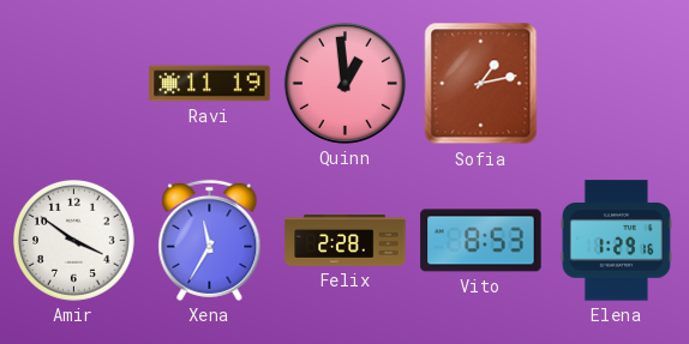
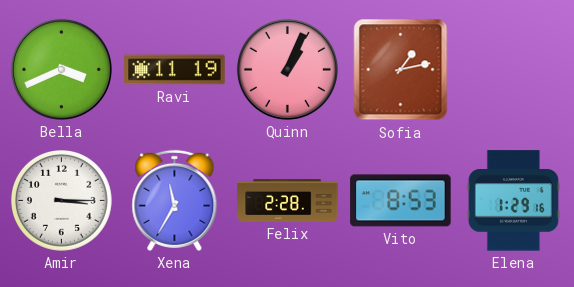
Bella: none -> 3:41 (61, 69)
Quinn: 12:59 -> 1:04 (287, 69)
Amir: 3:51 -> 3:15 (62, 201)
